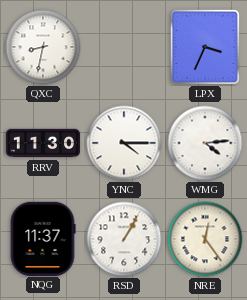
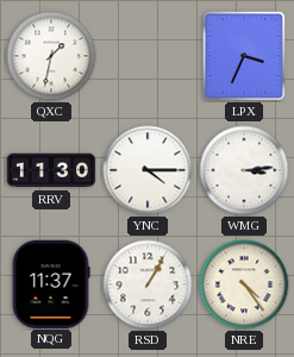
QXC: 8:32 -> 1:32 (51, 56)
WMG: 4:14 -> 3:14 (244, 170)
NRE: 12:24 -> 4:24 (244, 284)
